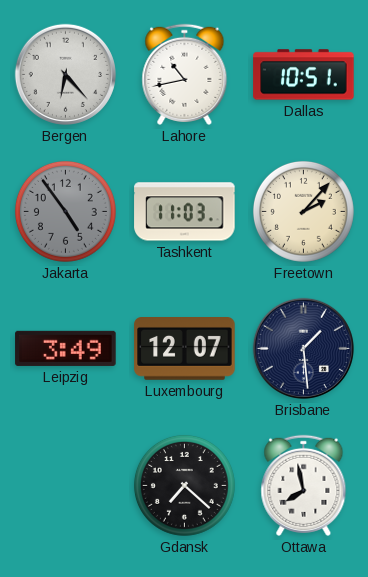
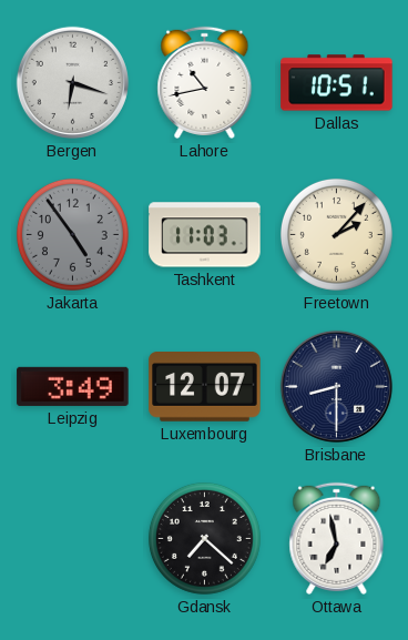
Bergen: 6:23 -> 6:18 (72, 82)
Brisbane: 1:29 -> 8:30 (336, 386)
Ottawa: 7:58 -> 6:58 (337, 538)
